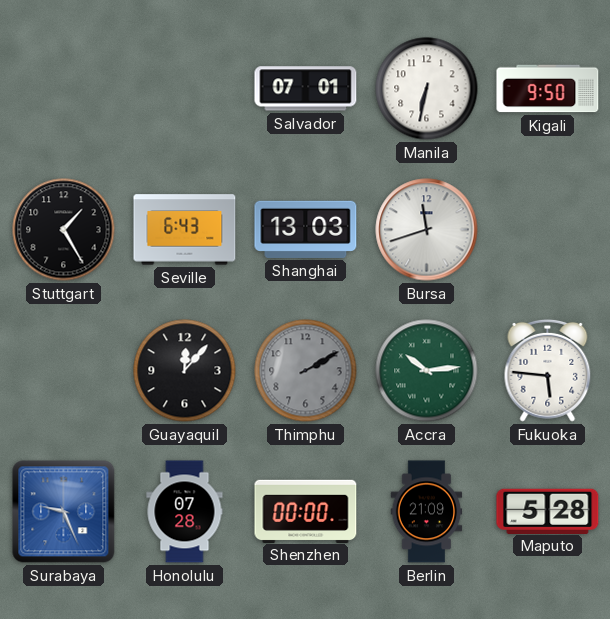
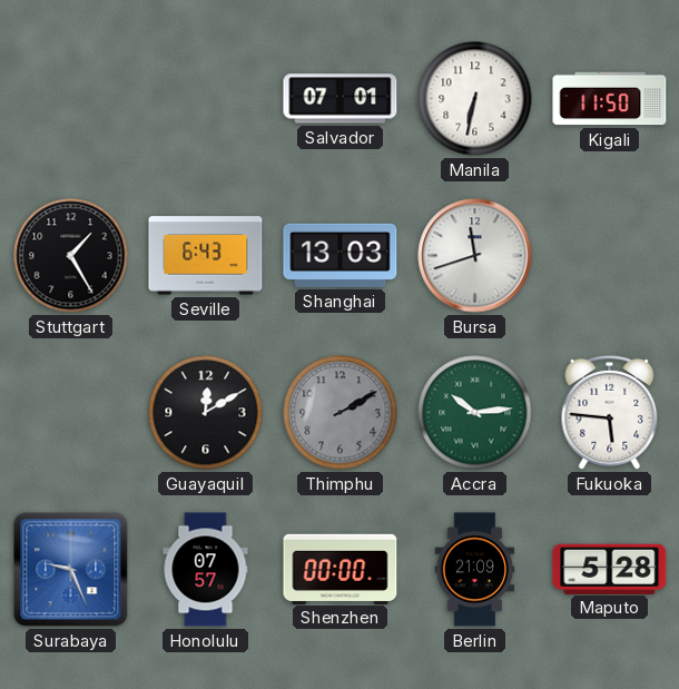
Kigali: 9:50 -> 11:50 (610, 99)
Guayaquil: 12:07 -> 12:10 (206, 413)
Honolulu: 07:28 -> 07:57 (206, 570)
